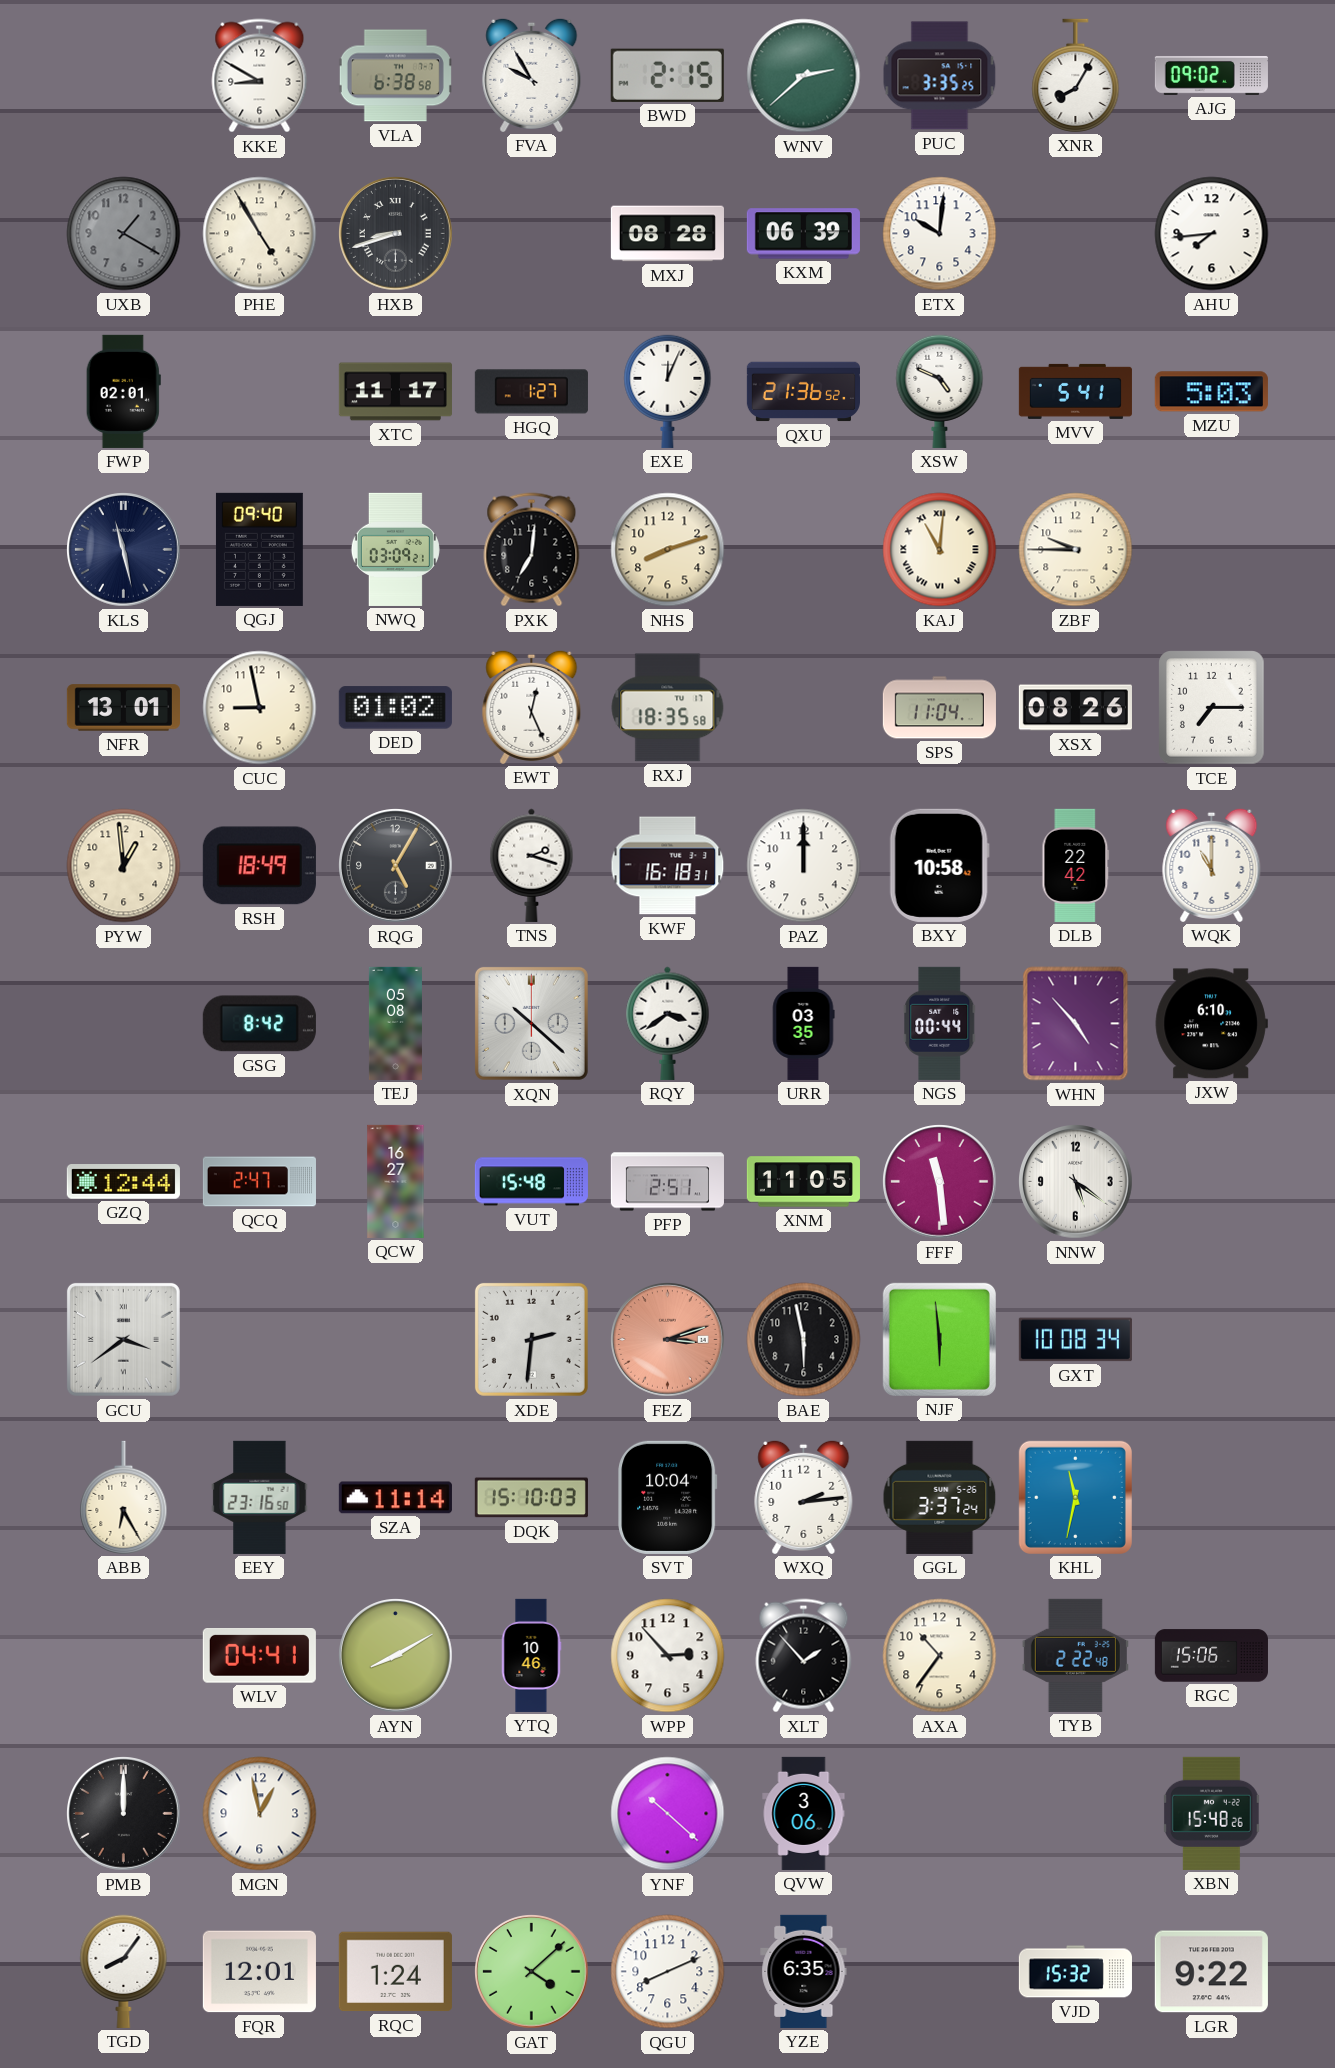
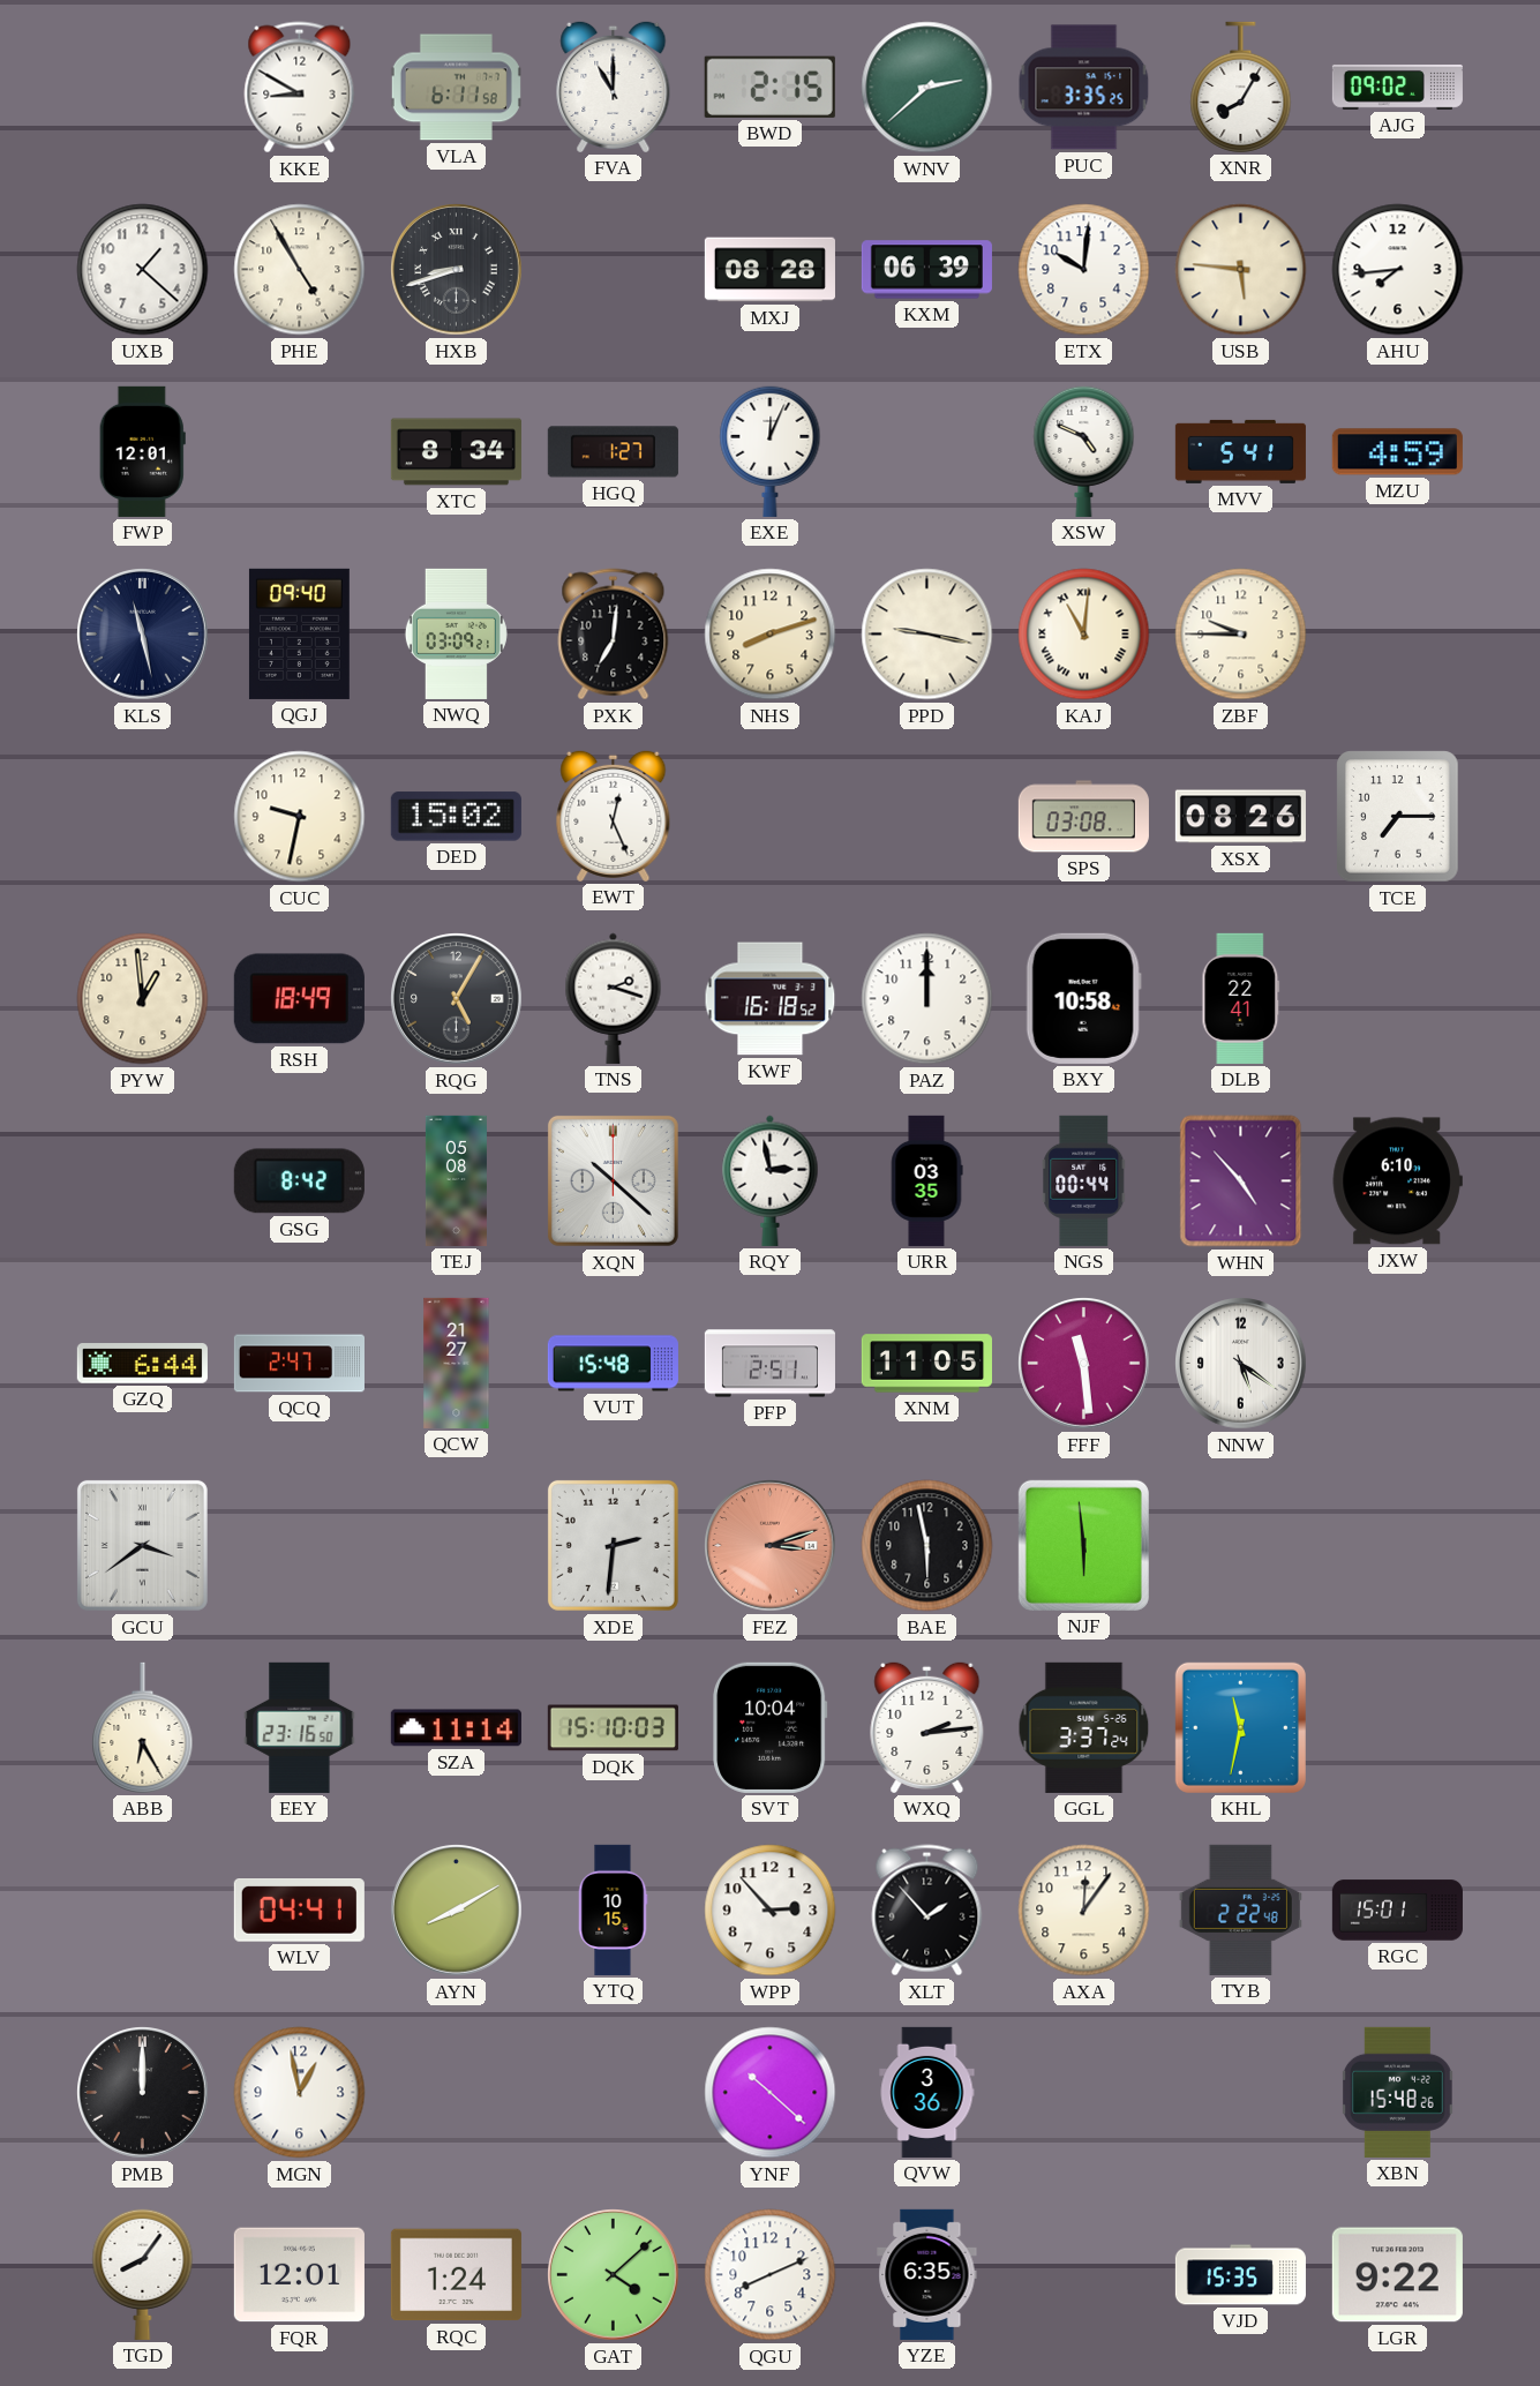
VLA: 6:38 -> 6:11 (456, 88)
FVA: 9:55 -> 11:00 (614, 87)
UXB: 1:20 -> 1:22 (143, 270)
UXB dial: grey -> white (143, 270)
USB: none -> 5:46 (1241, 270)
FWP: 02:01 -> 12:01 (142, 451)
XTC: 11:17 -> 8:34 (456, 452)
QXU: 21:36 -> none (803, 392)
MZU: 5:03 -> 4:59 (1397, 452)
PPD: none -> 9:17 (927, 635)
NFR: 13:01 -> none (123, 708)
CUC: 8:58 -> 9:32 (300, 817)
DED: 01:02 -> 15:02 (456, 817)
RXJ: 18:35 -> none (668, 708)
SPS: 11:04 -> 03:08 (1083, 817)
KWF: 16:18:31 -> 16:18:52 (771, 999)
DLB: 22:42 -> 22:41 (1241, 998)
WQK: 11:00 -> none (1212, 865)
RQY: 3:39 -> 2:58 (771, 1180)
GZQ: 12:44 -> 6:44 (142, 1364)
QCW: 16:27 -> 21:27 (457, 1363)
GXT: 10:08 -> none (1075, 1340)
YTQ: 10:46 -> 10:15 (613, 1909)
AXA: 10:36 -> 12:06 (1084, 1911)
RGC: 15:06 -> 15:01 (1397, 1911)
QVW: 3:06 -> 3:36 (927, 2092)
VJD: 15:32 -> 15:35 (1240, 2275)
